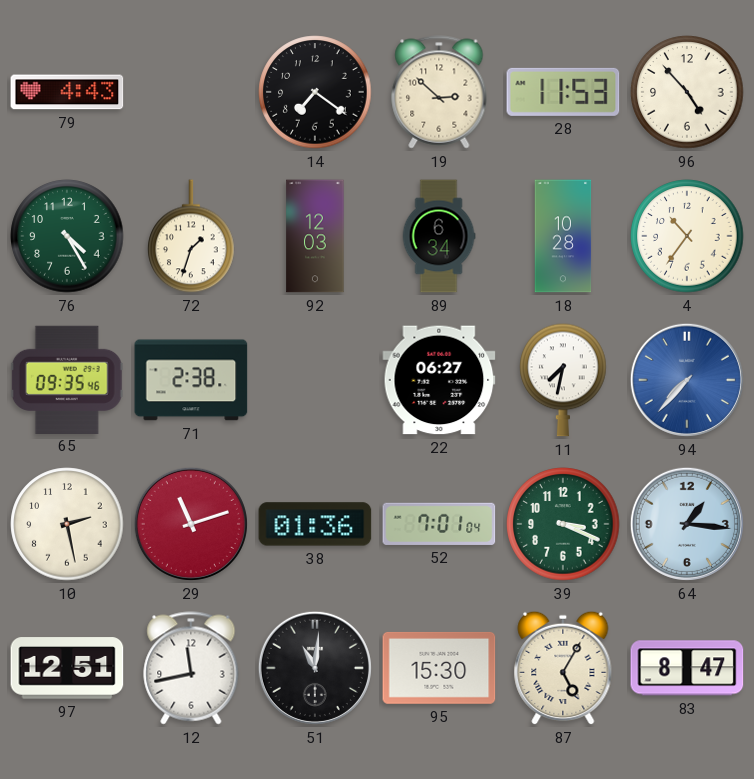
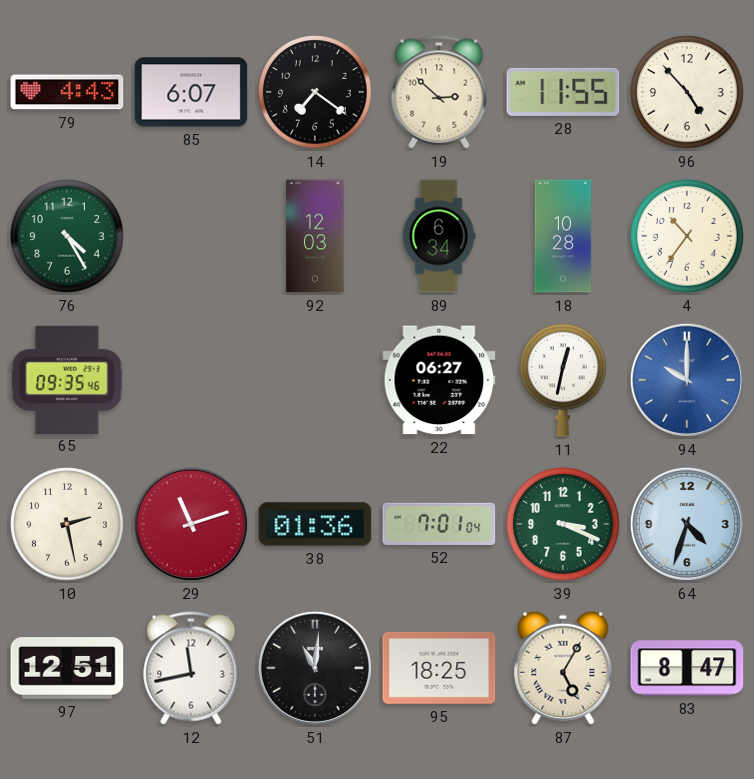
85: none -> 6:07 (191, 92)
28: 11:53 -> 11:55 (563, 92)
72: 1:33 -> none (191, 236)
71: 2:38 -> none (191, 380)
11: 7:32 -> 12:32 (563, 380)
94: 7:37 -> 10:00 (687, 380)
64: 1:16 -> 4:33 (687, 524)
95: 15:30 -> 18:25 (439, 668)
